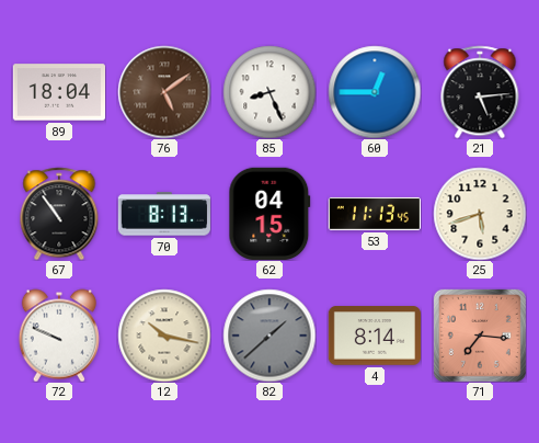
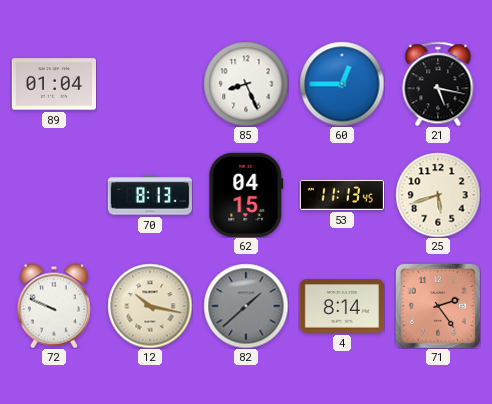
89: 18:04 -> 01:04 (53, 84)
76: 5:09 -> none (164, 92)
21: 5:14 -> 5:17 (438, 84)
67: 10:54 -> none (59, 214)
71: 7:16 -> 2:24 (438, 306)
